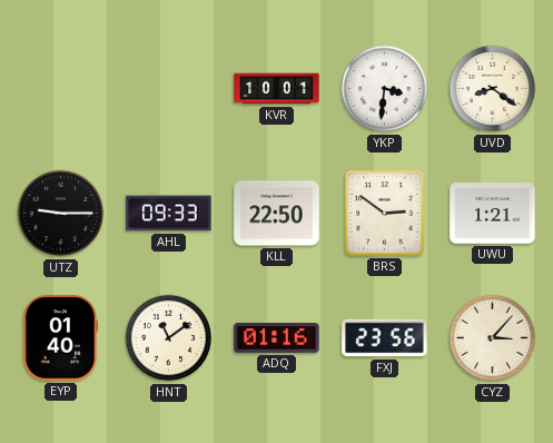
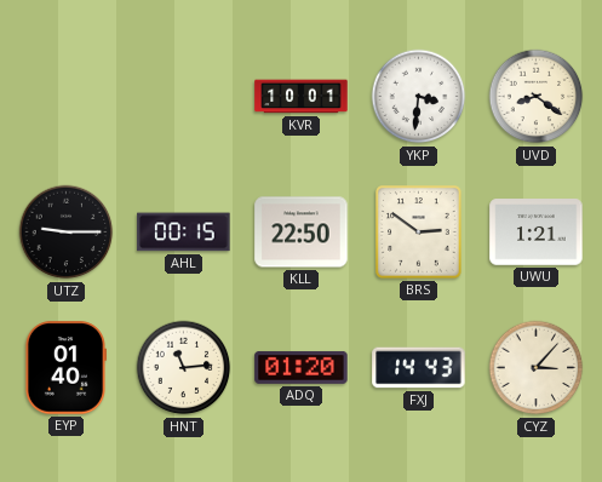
AHL: 09:33 -> 00:15 (184, 233)
HNT: 11:09 -> 11:14 (184, 368)
ADQ: 01:16 -> 01:20 (302, 367)
FXJ: 23:56 -> 14:43 (419, 368)
